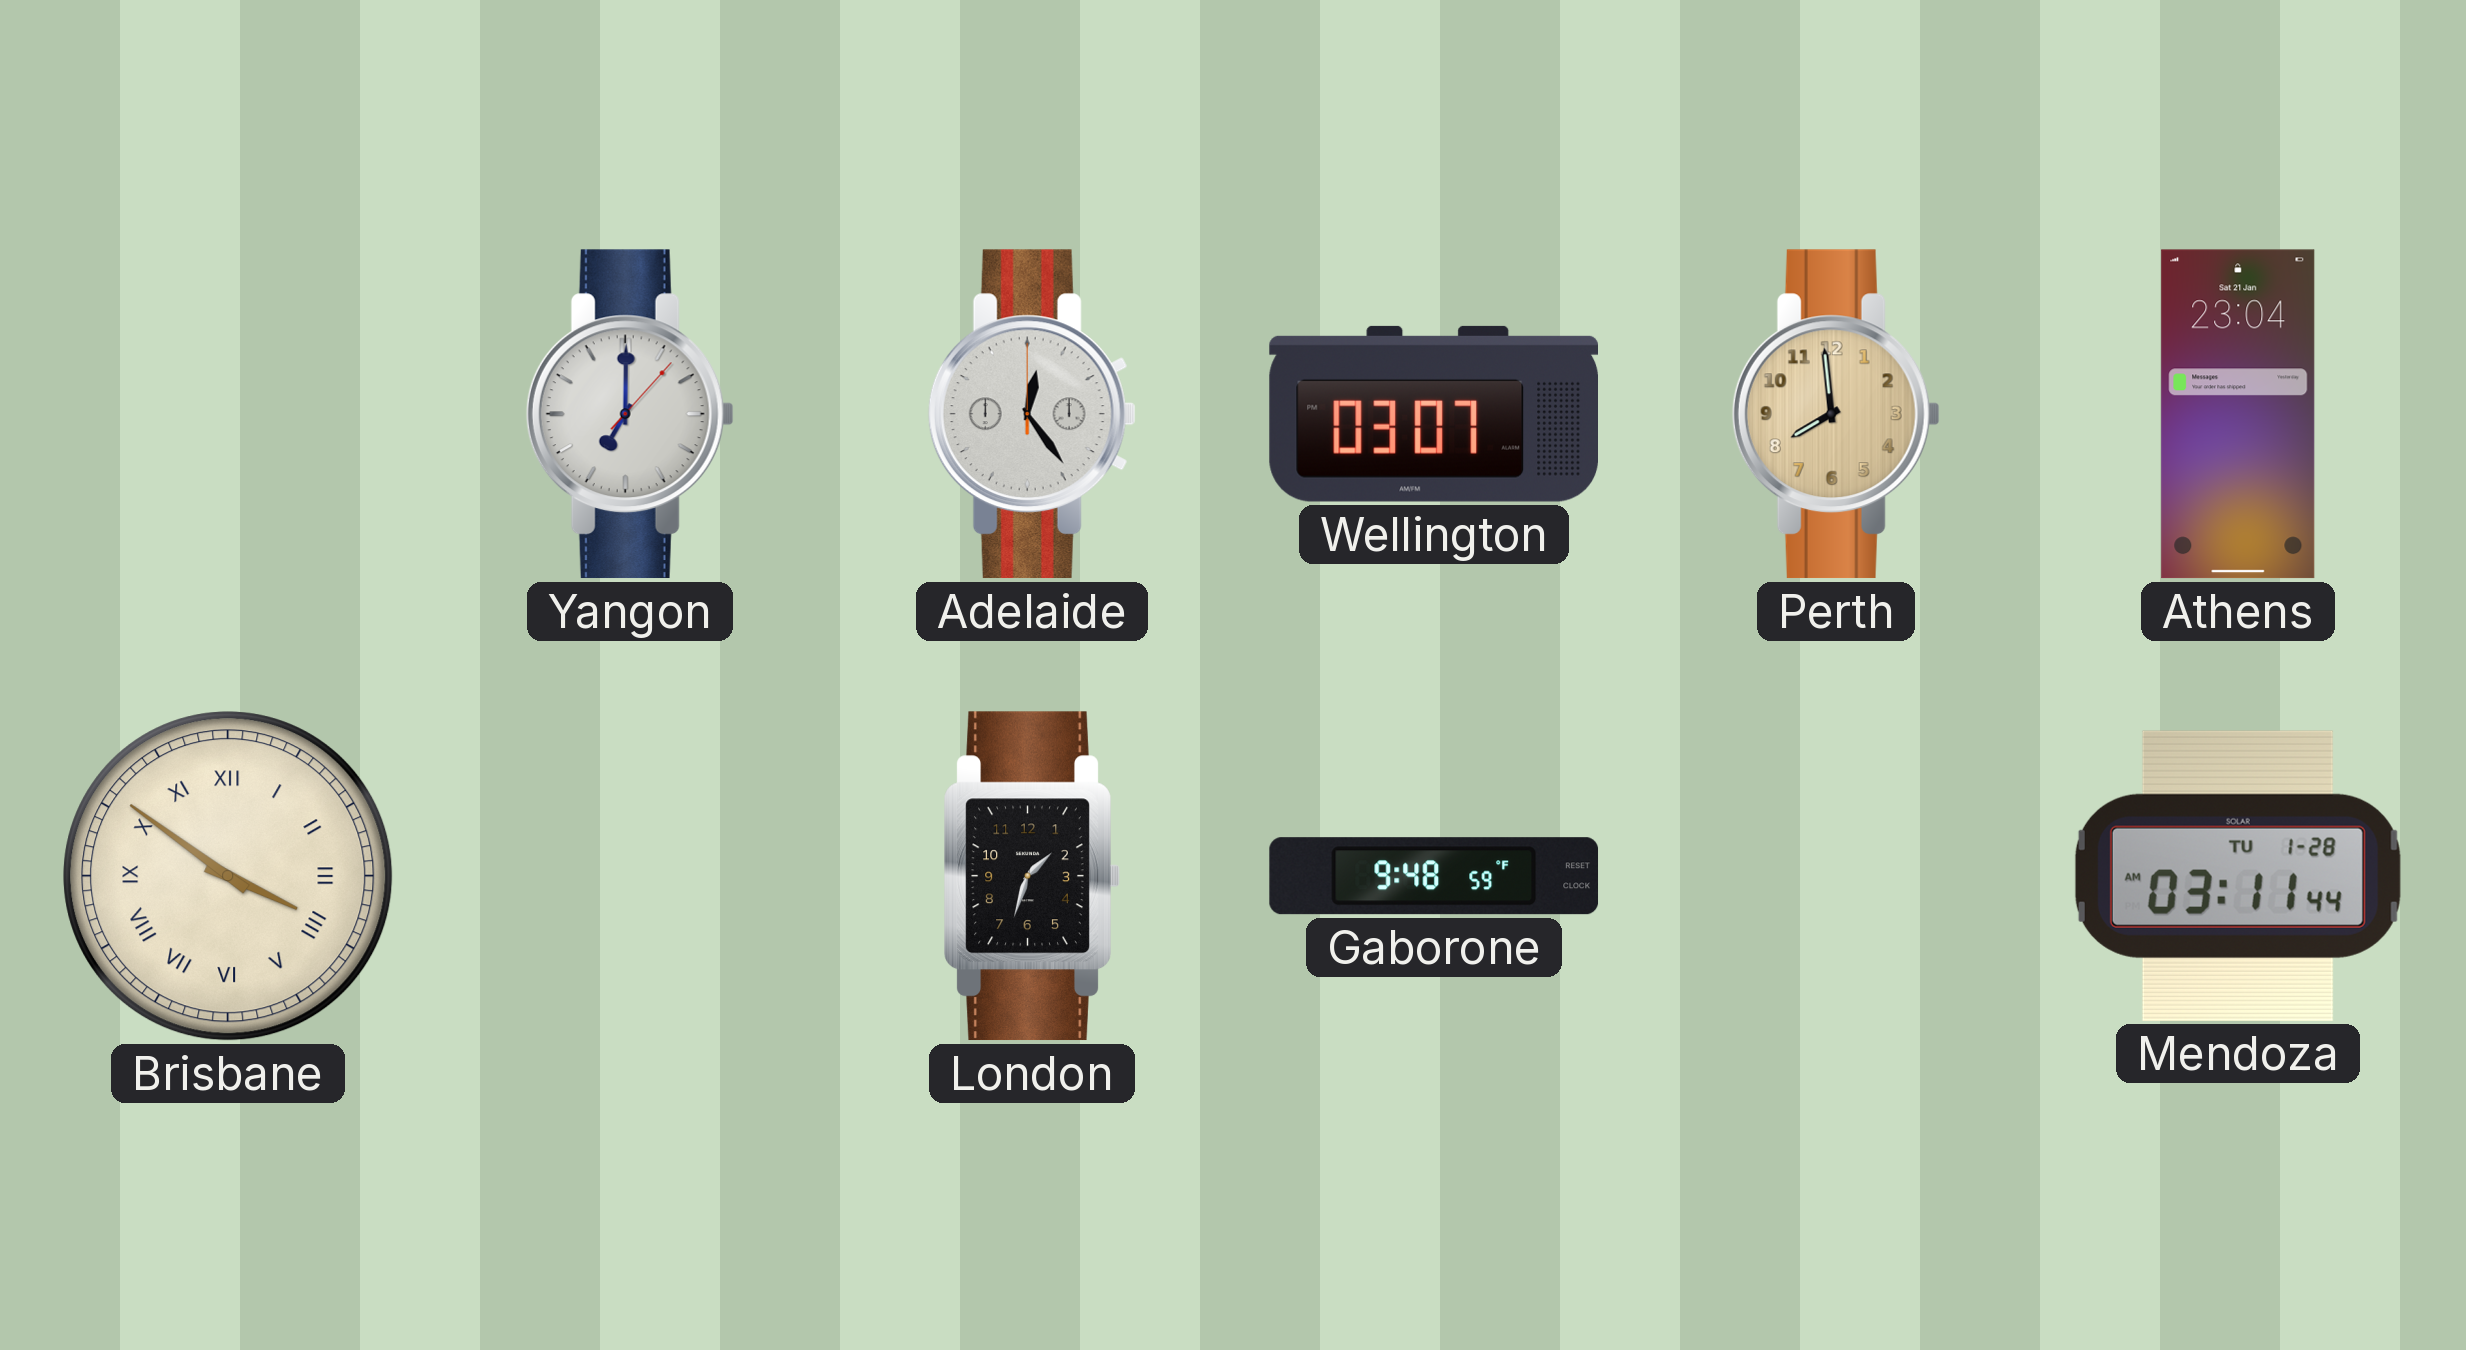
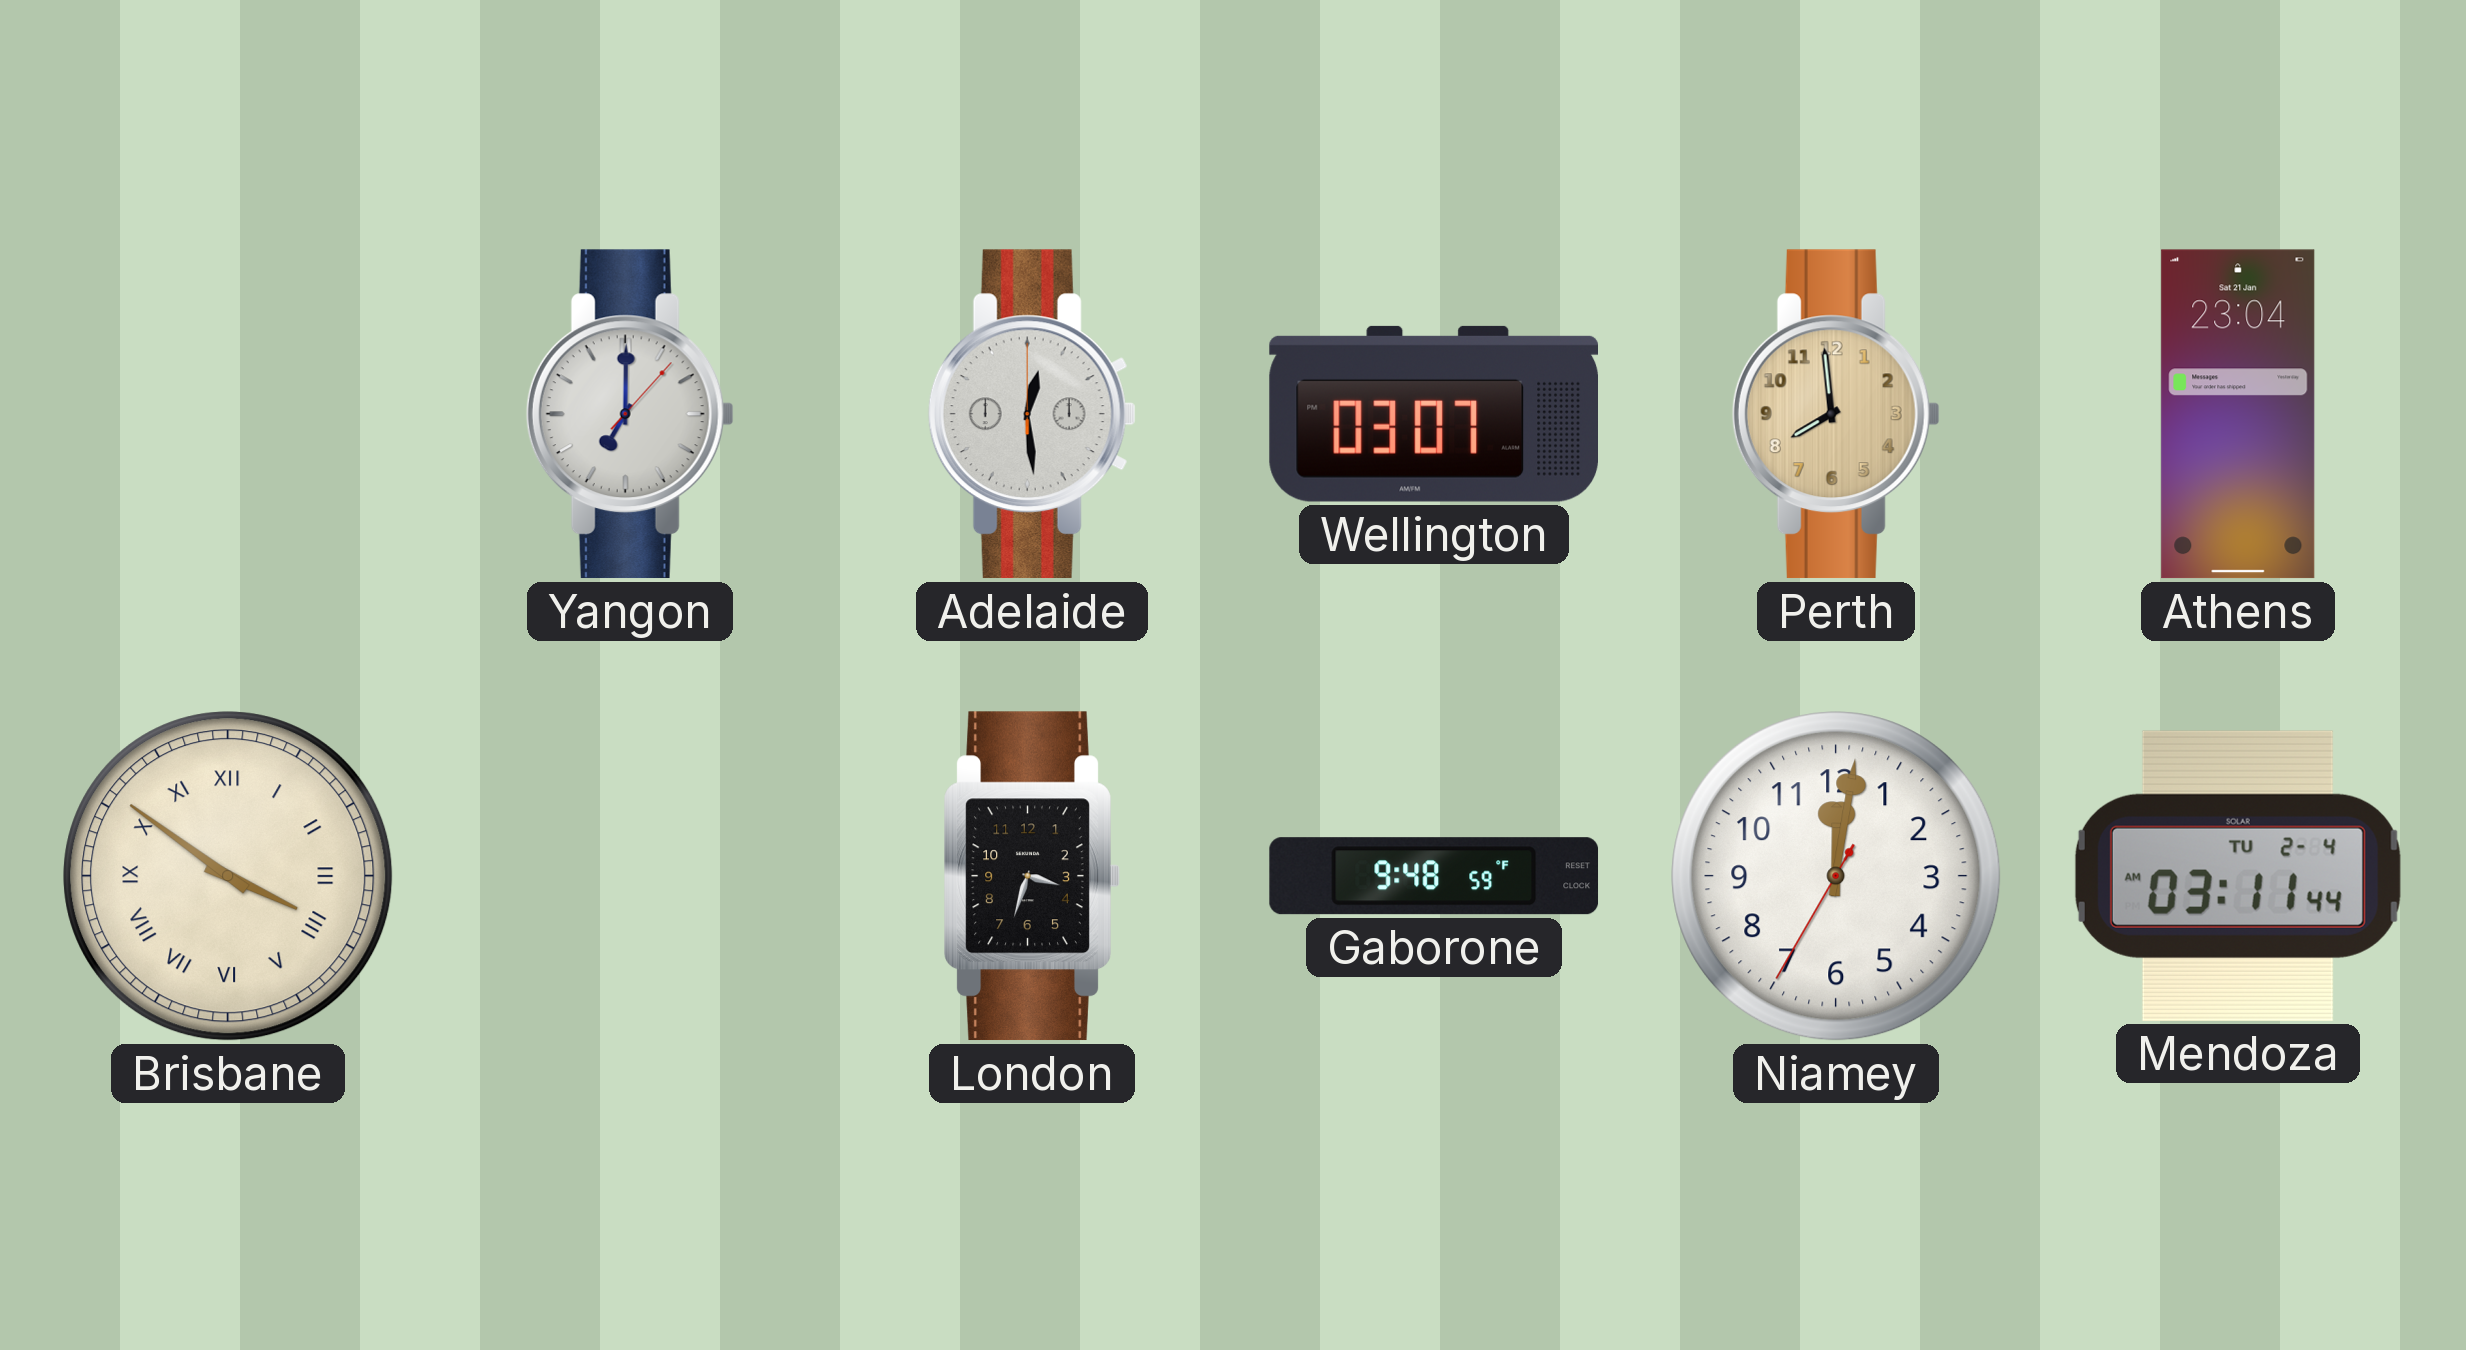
Adelaide: 12:24 -> 12:29 (1032, 414)
London: 1:33 -> 3:33 (1032, 876)
Niamey: none -> 12:01 (1836, 876)
Mendoza date: TU 1-28 -> TU 2-4 (2238, 876)
